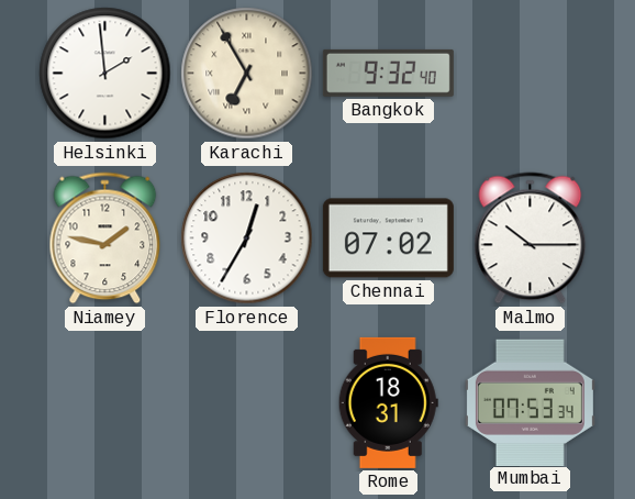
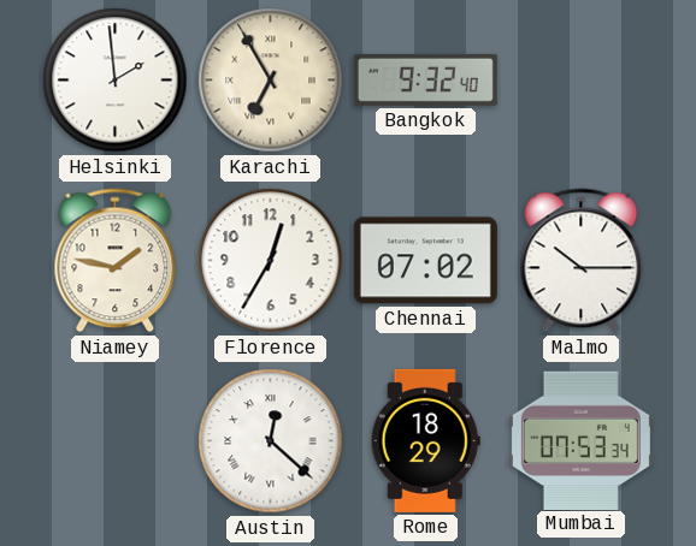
Austin: none -> 12:22 (271, 441)
Rome: 18:31 -> 18:29 (425, 440)
